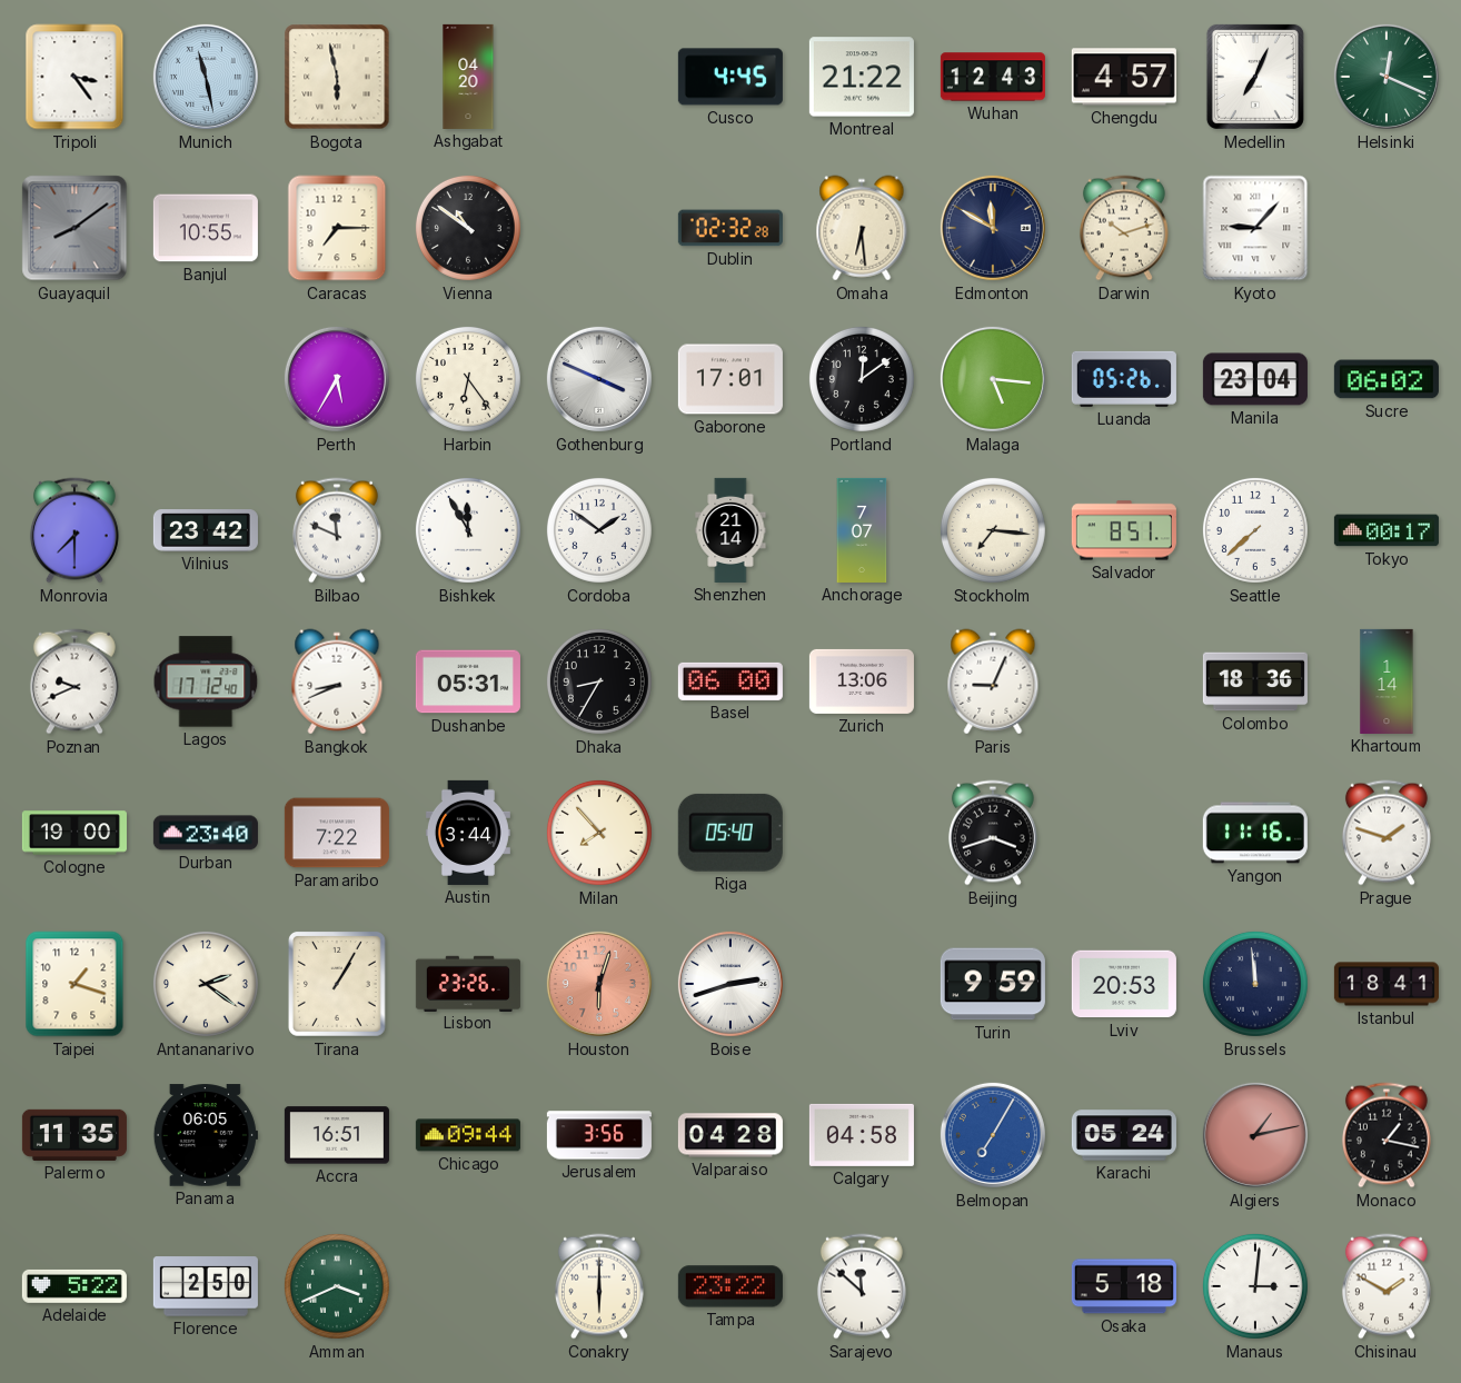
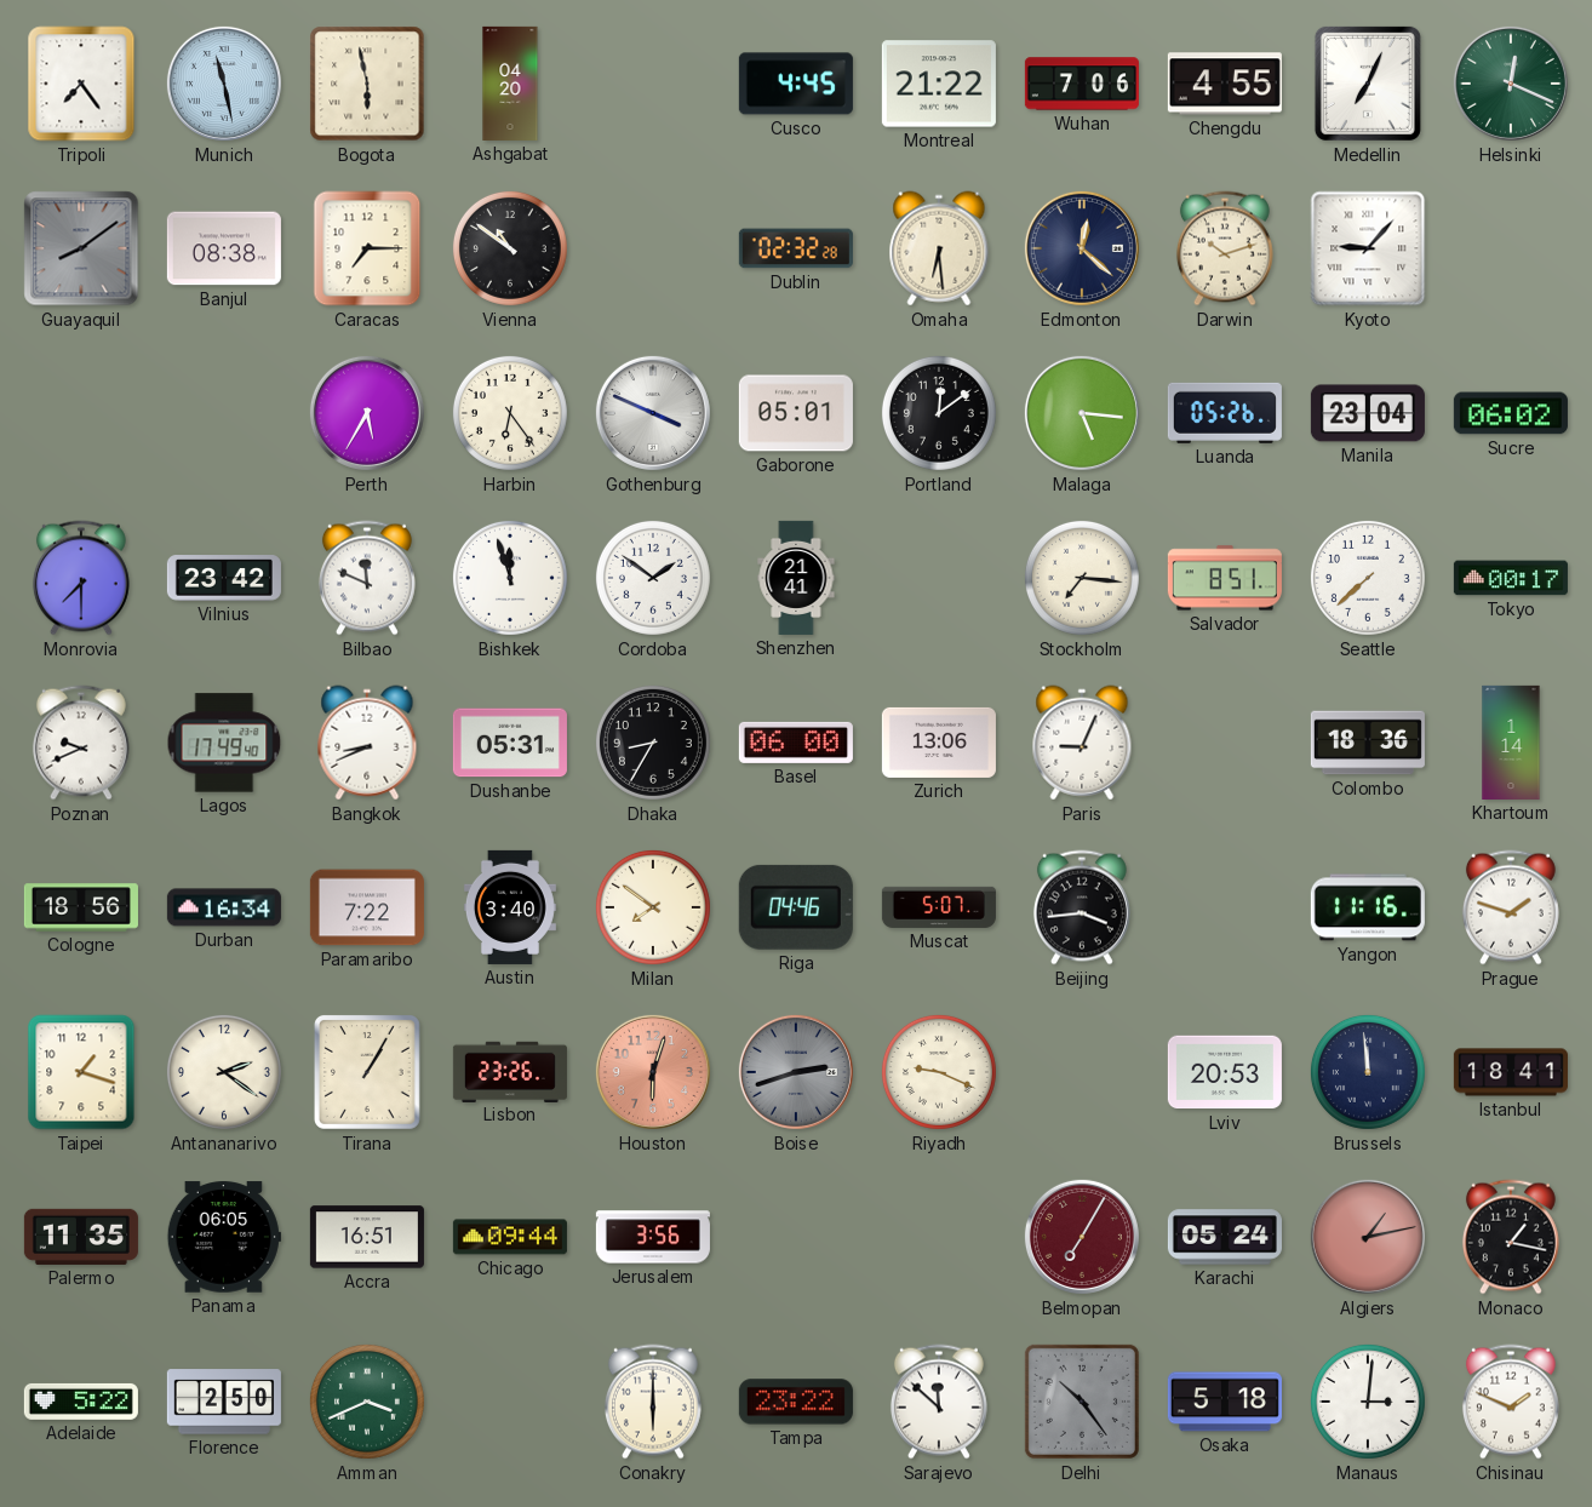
Tripoli: 3:24 -> 7:24 (81, 84)
Wuhan: 12:43 -> 7:06 (1082, 84)
Chengdu: 4:57 -> 4:55 (1225, 84)
Banjul: 10:55 -> 08:38 (224, 248)
Edmonton: 11:50 -> 12:22 (1082, 248)
Gaborone: 17:01 -> 05:01 (796, 413)
Bishkek: 11:55 -> 11:57 (510, 578)
Shenzhen: 21:14 -> 21:41 (796, 578)
Anchorage: 7:07 -> none (862, 530)
Lagos: 17:12 -> 17:49 (224, 743)
Cologne: 19:00 -> 18:56 (81, 907)
Durban: 23:40 -> 16:34 (224, 907)
Austin: 3:44 -> 3:40 (510, 907)
Milan: 7:53 -> 7:51 (653, 907)
Riga: 05:40 -> 04:46 (796, 907)
Muscat: none -> 5:07 (939, 907)
Beijing: 3:42 -> 3:44 (1082, 907)
Boise dial: white -> grey (796, 1072)
Riyadh: none -> 9:19 (939, 1072)
Turin: 9:59 -> none (993, 984)
Valparaiso: 04:28 -> none (730, 1135)
Calgary: 04:58 -> none (862, 1135)
Belmopan dial: blue -> burgundy (1082, 1237)
Delhi: none -> 10:24 (1082, 1402)
Chisinau: 1:50 -> 1:49 (1511, 1402)
